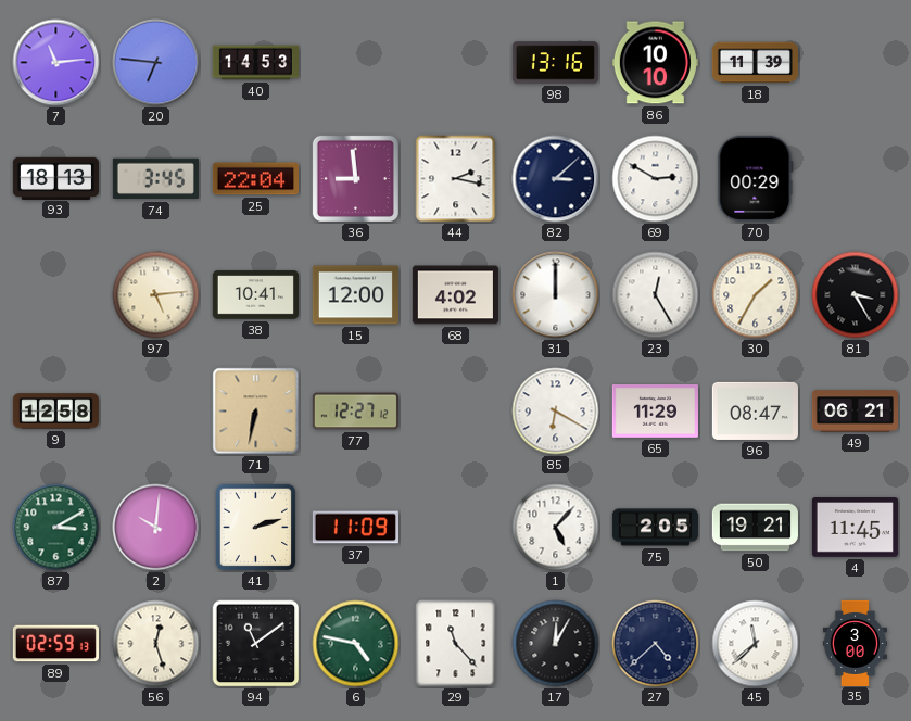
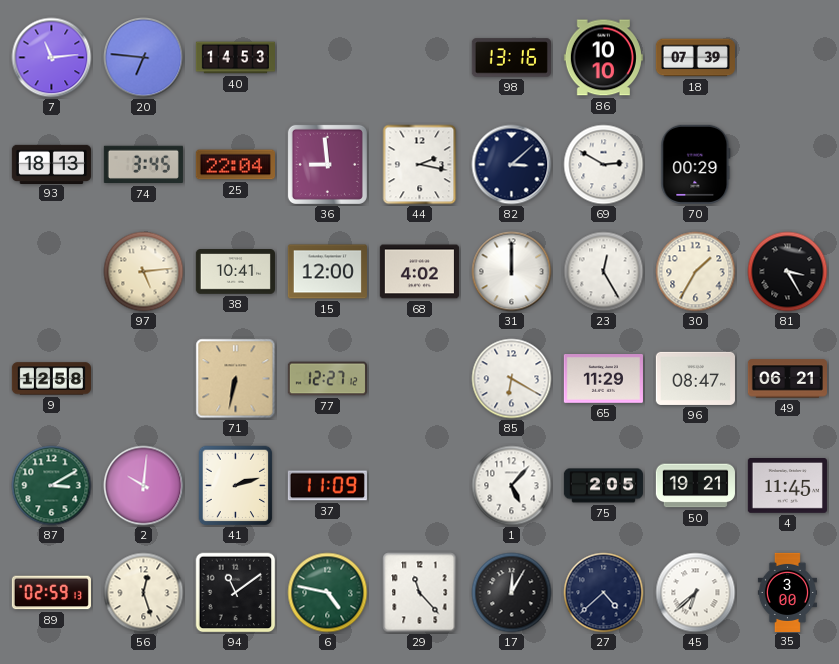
18: 11:39 -> 07:39 (695, 58)
45: 11:38 -> 6:38 (696, 593)
